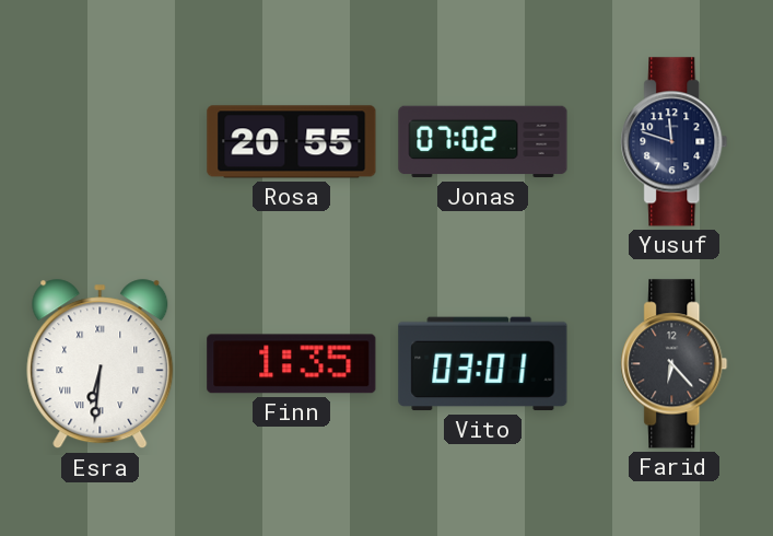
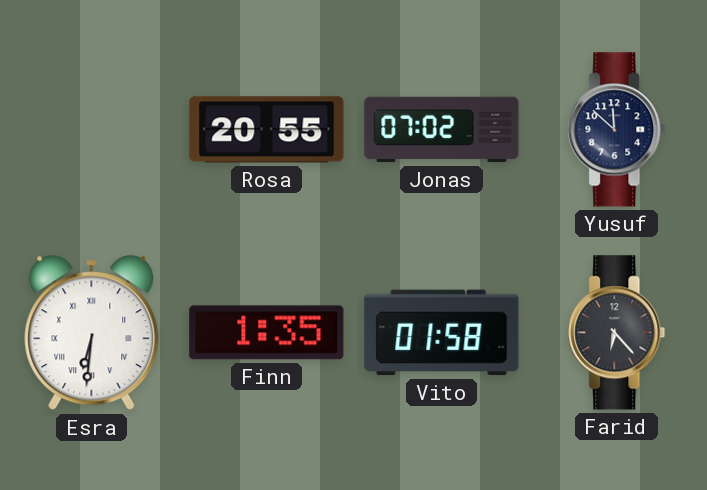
Yusuf: 11:48 -> 11:52 (617, 130)
Vito: 03:01 -> 01:58 (442, 333)
